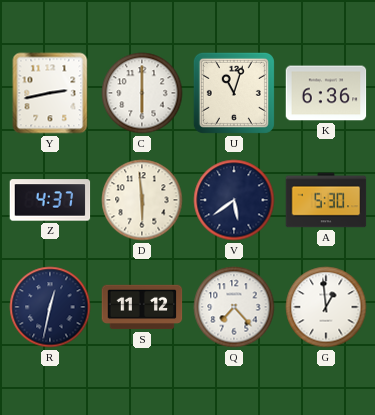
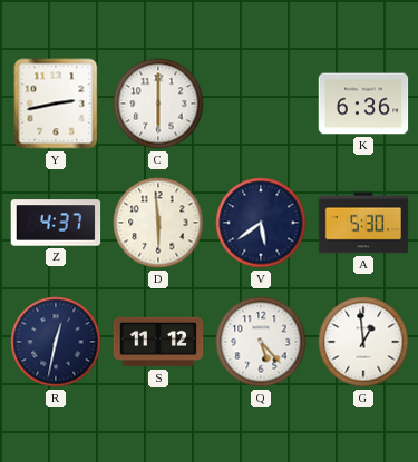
U: 11:03 -> none (234, 93)
Q: 7:23 -> 5:23 (261, 342)
